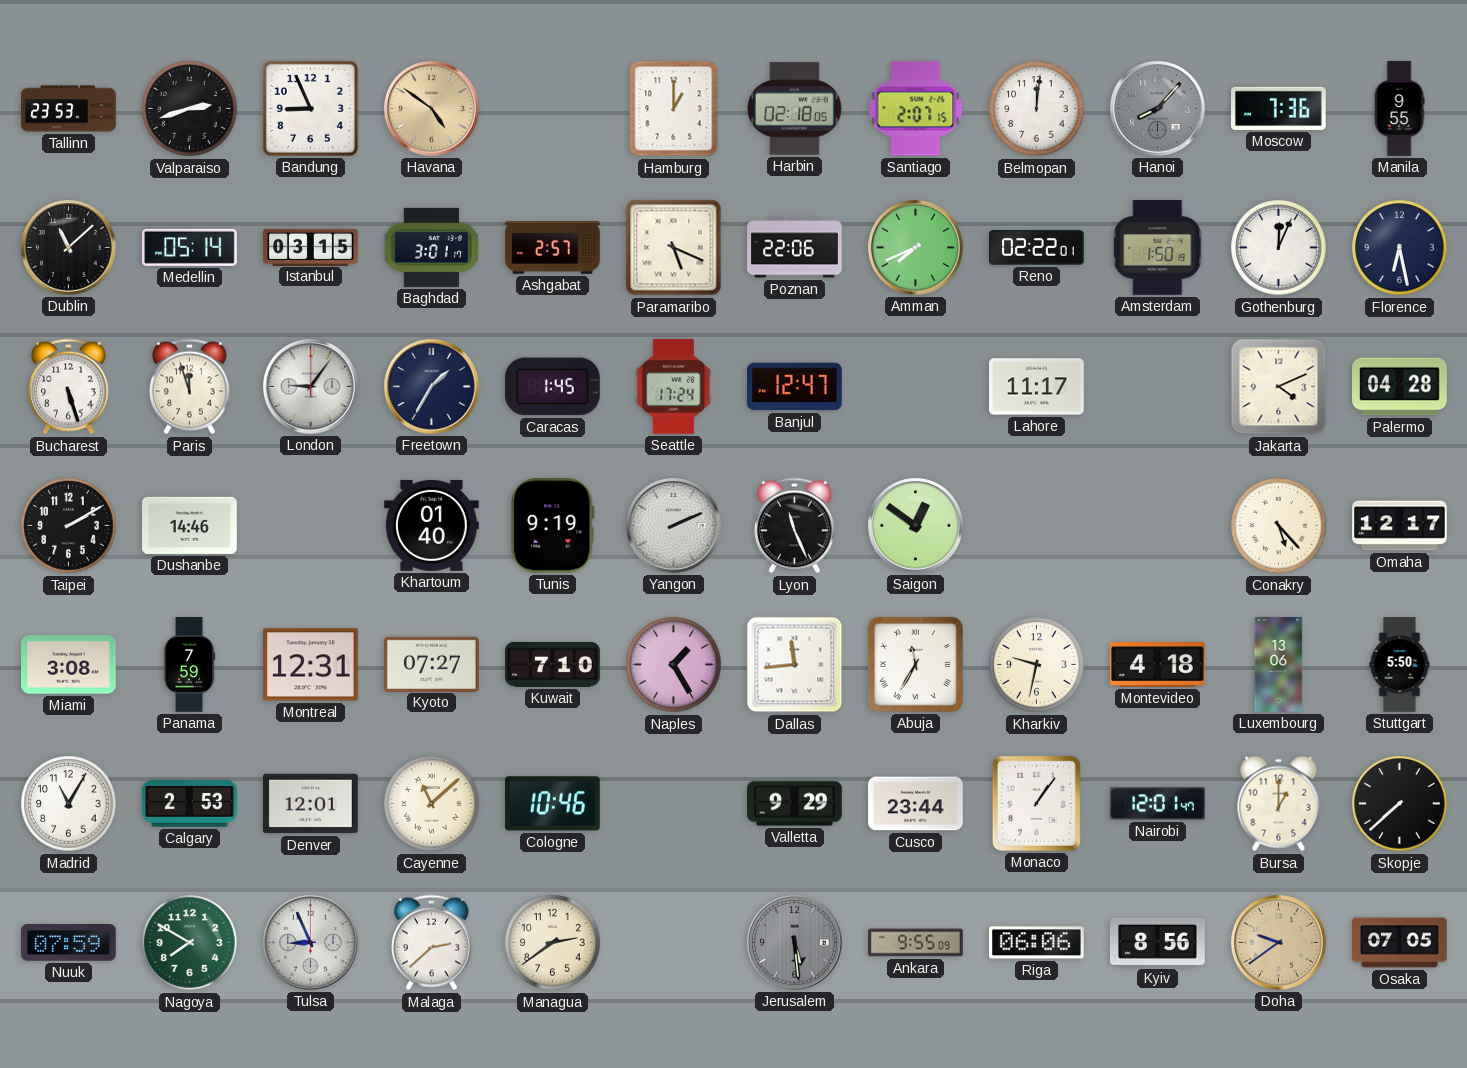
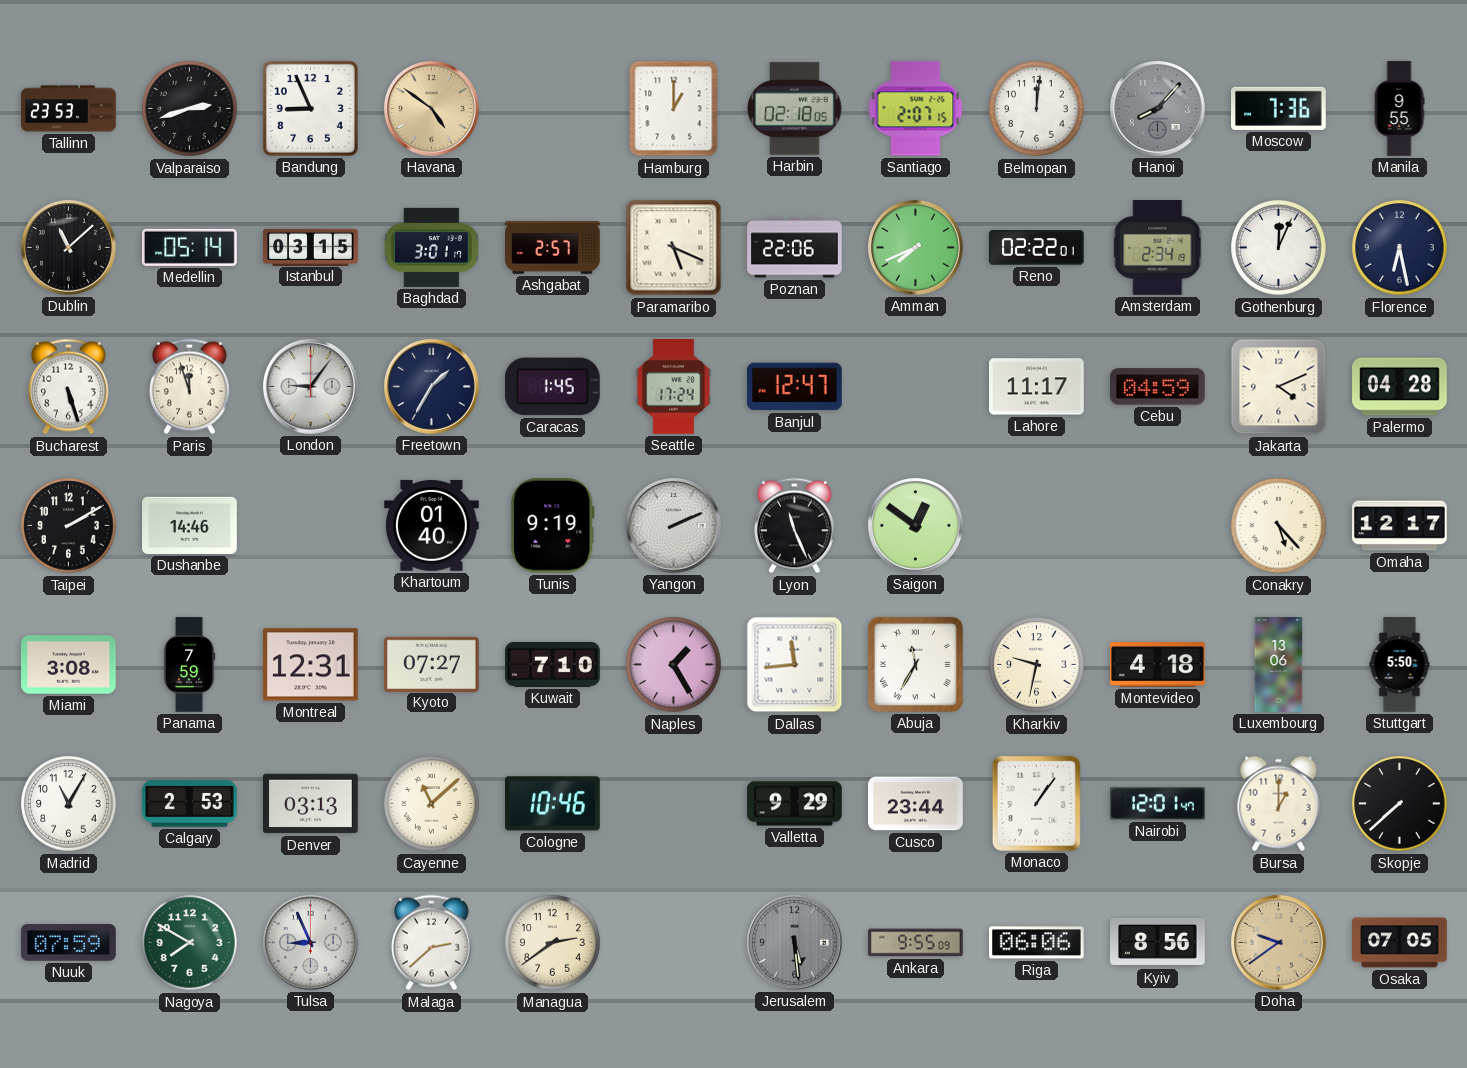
Amsterdam: 1:50 -> 2:34 (1158, 248)
Cebu: none -> 04:59 (1158, 387)
Denver: 12:01 -> 03:13 (311, 804)
